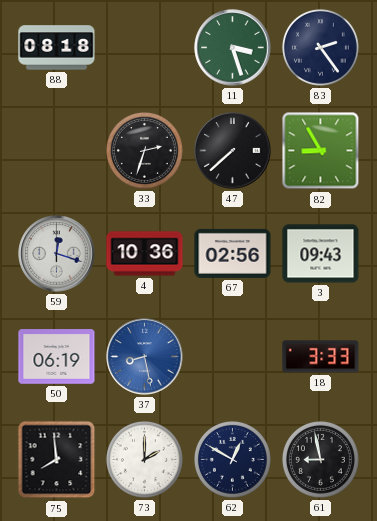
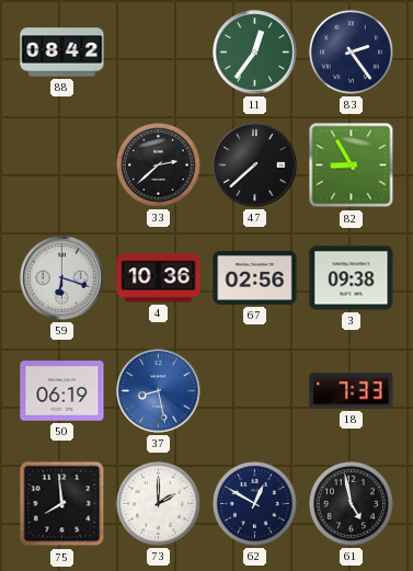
88: 08:18 -> 08:42 (62, 53)
11: 3:27 -> 12:36 (255, 53)
33: 2:33 -> 2:38 (158, 164)
59: 12:18 -> 6:18 (62, 278)
3: 09:43 -> 09:38 (352, 278)
18: 3:33 -> 7:33 (352, 391)
61: 8:58 -> 4:58 (351, 503)
